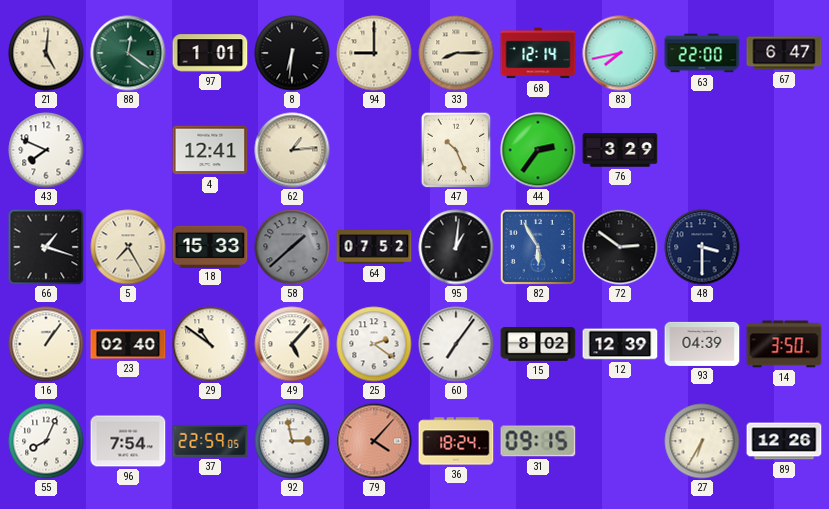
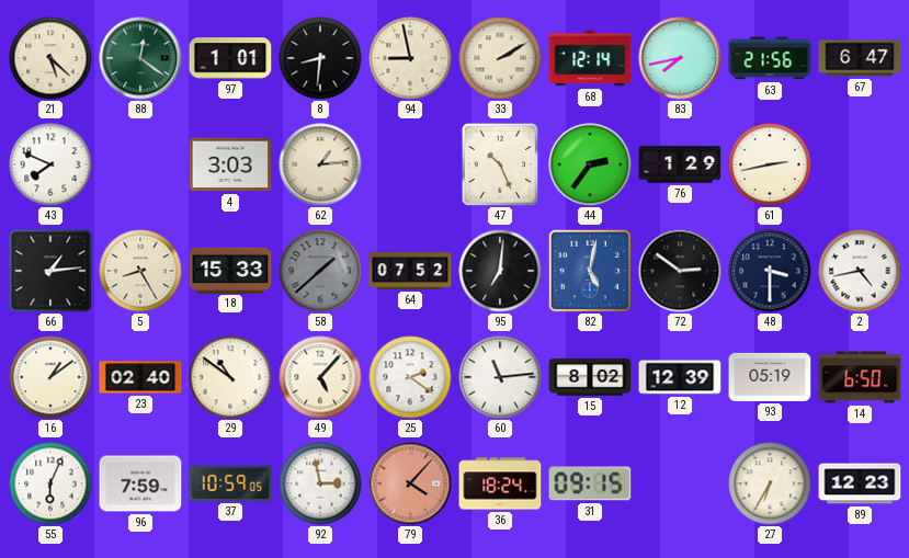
21: 5:01 -> 5:22 (50, 58)
8: 6:31 -> 8:31 (320, 58)
94: 9:00 -> 8:58 (410, 58)
33: 8:15 -> 2:10 (500, 58)
63: 22:00 -> 21:56 (770, 58)
4: 12:41 -> 3:03 (230, 164)
76: 3:29 -> 1:29 (680, 164)
61: none -> 2:43 (770, 164)
66: 1:18 -> 1:14 (50, 271)
5: 7:25 -> 8:25 (140, 271)
95: 1:01 -> 7:01 (500, 271)
82: 5:55 -> 5:02 (589, 270)
2: none -> 4:43 (860, 271)
16: 1:06 -> 1:09 (50, 377)
60: 7:06 -> 11:14 (500, 377)
93: 04:39 -> 05:19 (770, 377)
14: 3:50 -> 6:50 (860, 377)
55: 8:04 -> 6:04 (50, 483)
96: 7:54 -> 7:59 (140, 483)
37: 22:59 -> 10:59 (230, 483)
89: 12:26 -> 12:23 (860, 483)
